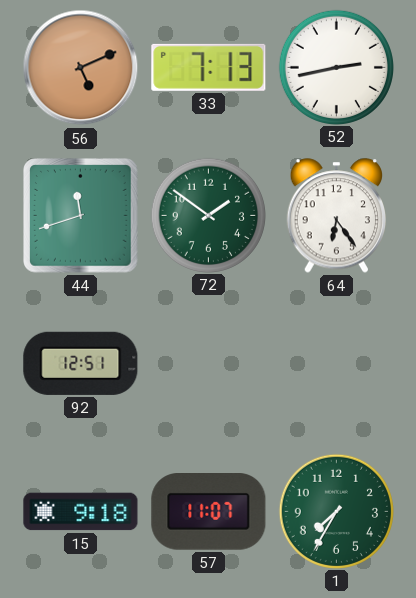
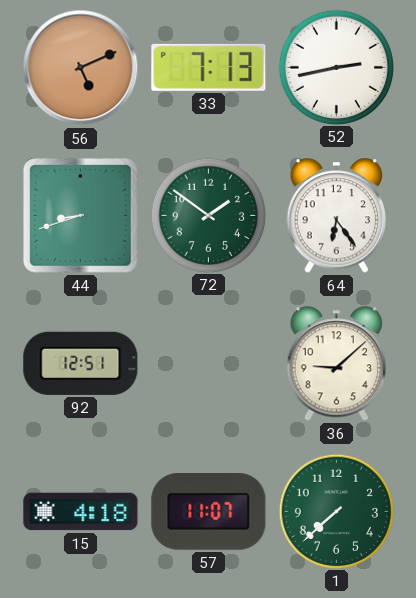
44: 11:42 -> 8:42 (81, 216)
36: none -> 9:08 (336, 364)
15: 9:18 -> 4:18 (81, 512)
1: 7:35 -> 7:38 (336, 511)
